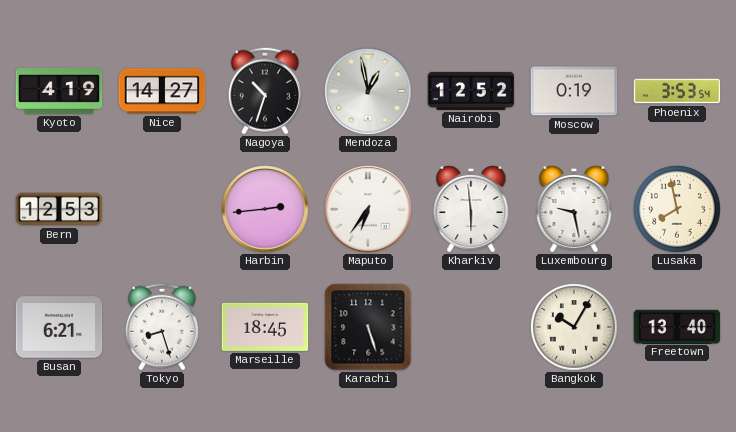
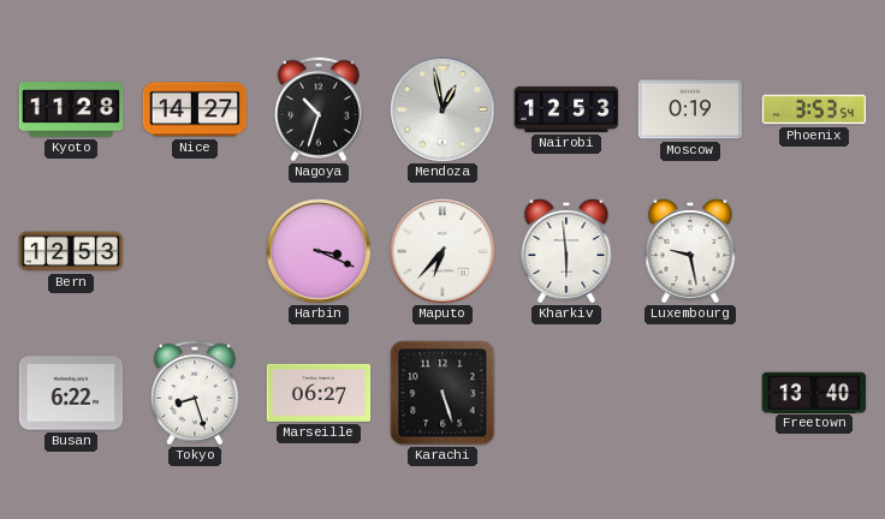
Kyoto: 4:19 -> 11:28 (71, 109)
Nairobi: 12:52 -> 12:53 (566, 109)
Harbin: 2:44 -> 3:19 (319, 251)
Maputo: 6:36 -> 6:37 (442, 251)
Lusaka: 7:58 -> none (677, 209)
Busan: 6:21 -> 6:22 (71, 393)
Marseille: 18:45 -> 06:27 (319, 393)
Bangkok: 10:05 -> none (574, 327)
